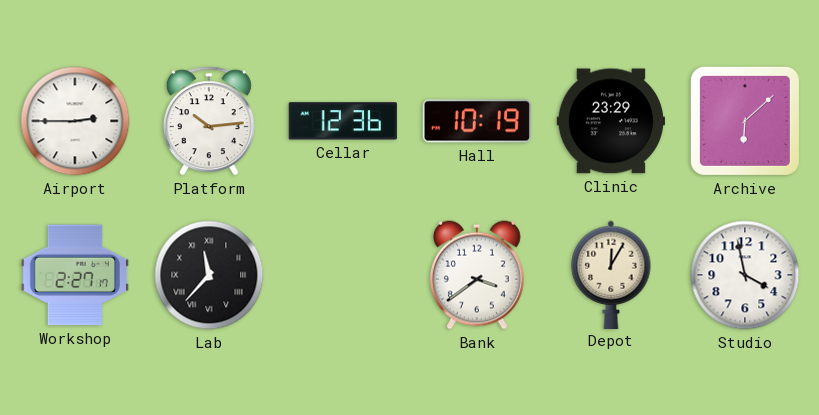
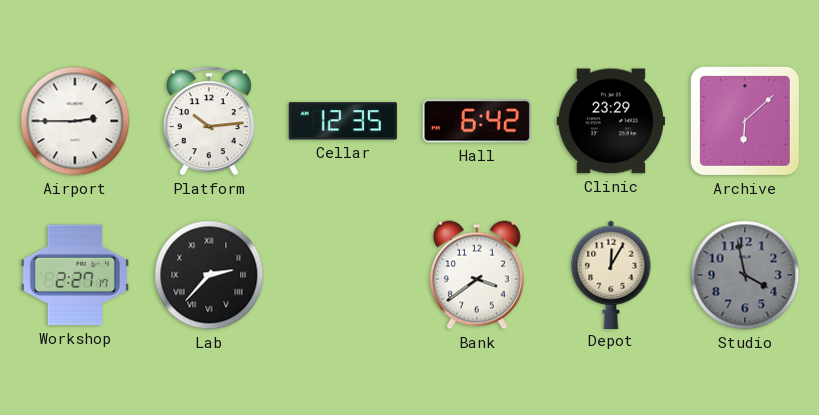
Cellar: 12:36 -> 12:35 (343, 121)
Hall: 10:19 -> 6:42 (477, 121)
Lab: 11:37 -> 2:37 (209, 275)
Studio dial: white -> grey (745, 275)
